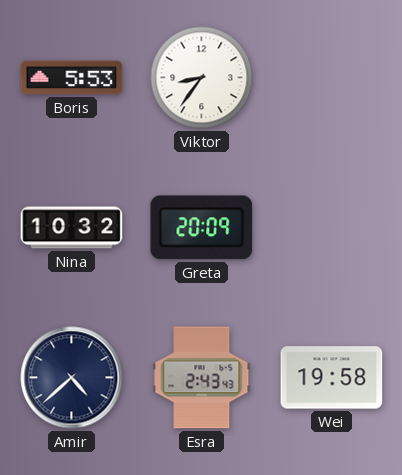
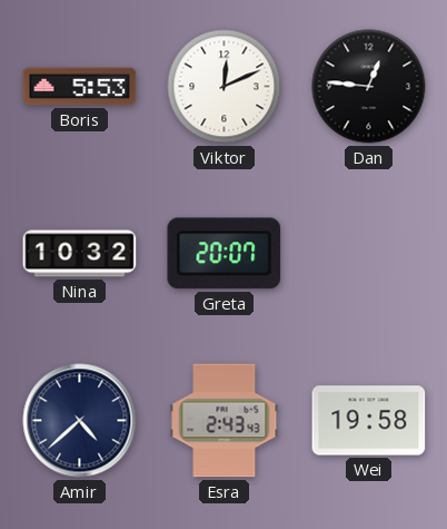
Viktor: 8:36 -> 12:11 (225, 87)
Dan: none -> 12:46 (369, 87)
Greta: 20:09 -> 20:07 (225, 254)
